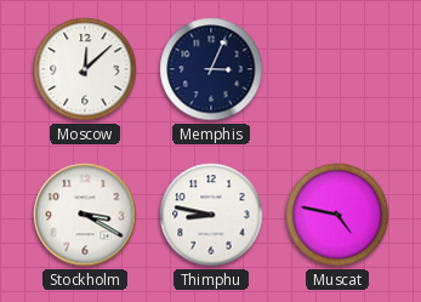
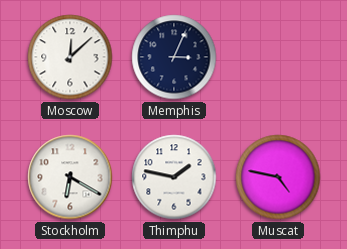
Stockholm: 3:20 -> 6:20 (70, 177)
Thimphu: 8:47 -> 1:47 (174, 177)
